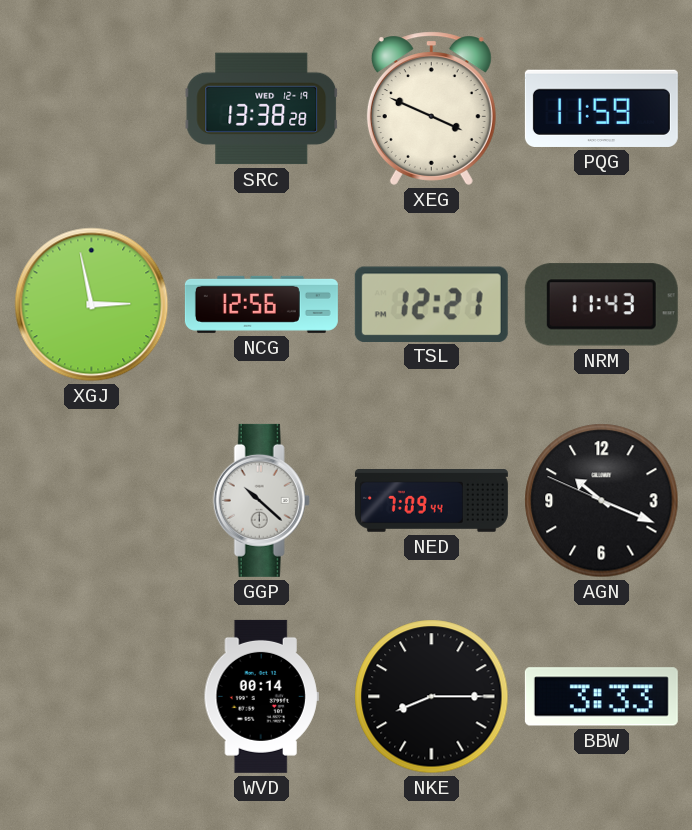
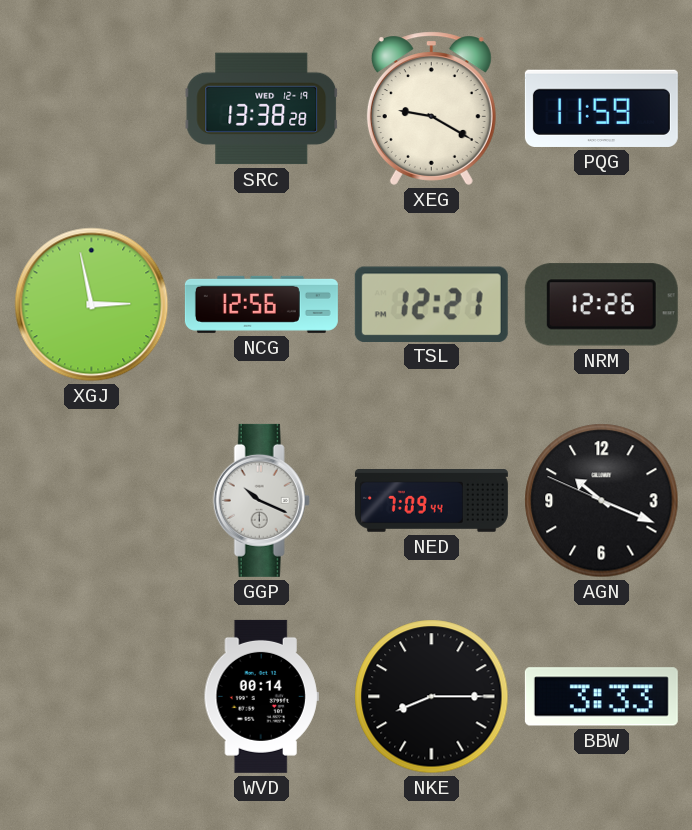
XEG: 3:49 -> 9:20 (431, 108)
NRM: 11:43 -> 12:26 (601, 305)
GGP: 10:22 -> 10:19 (261, 500)
